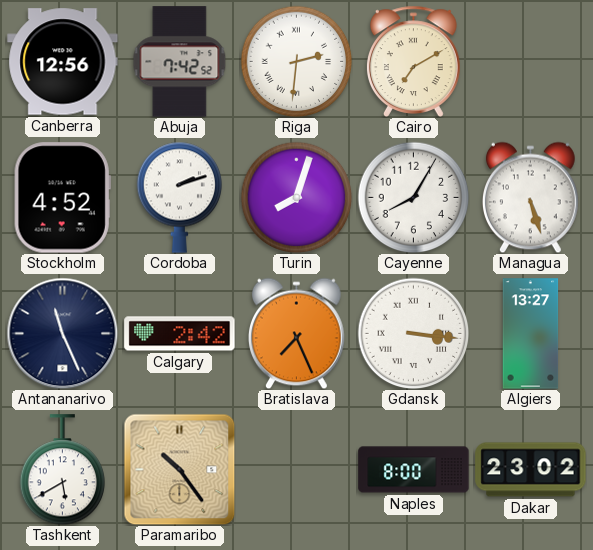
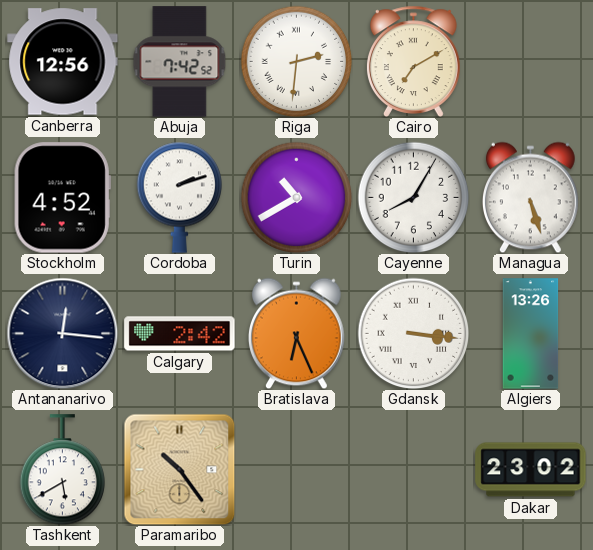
Turin: 8:03 -> 10:40 (296, 197)
Antananarivo: 11:26 -> 12:16 (62, 333)
Bratislava: 7:26 -> 6:26 (296, 333)
Algiers: 13:27 -> 13:26 (531, 334)
Naples: 8:00 -> none (414, 470)
